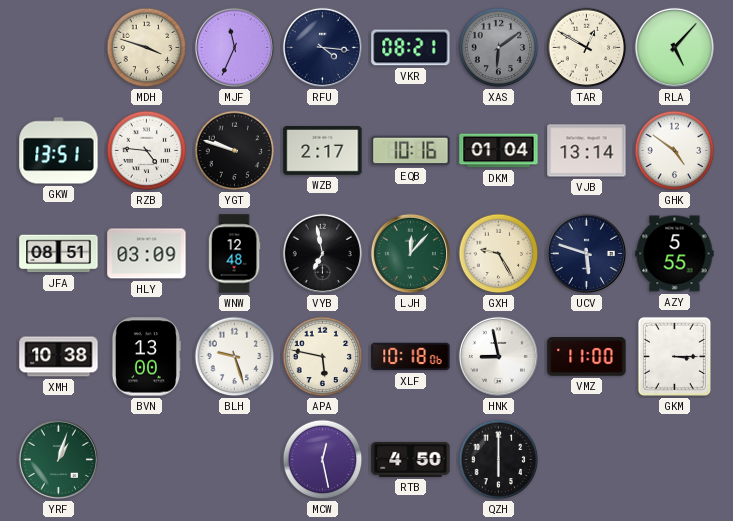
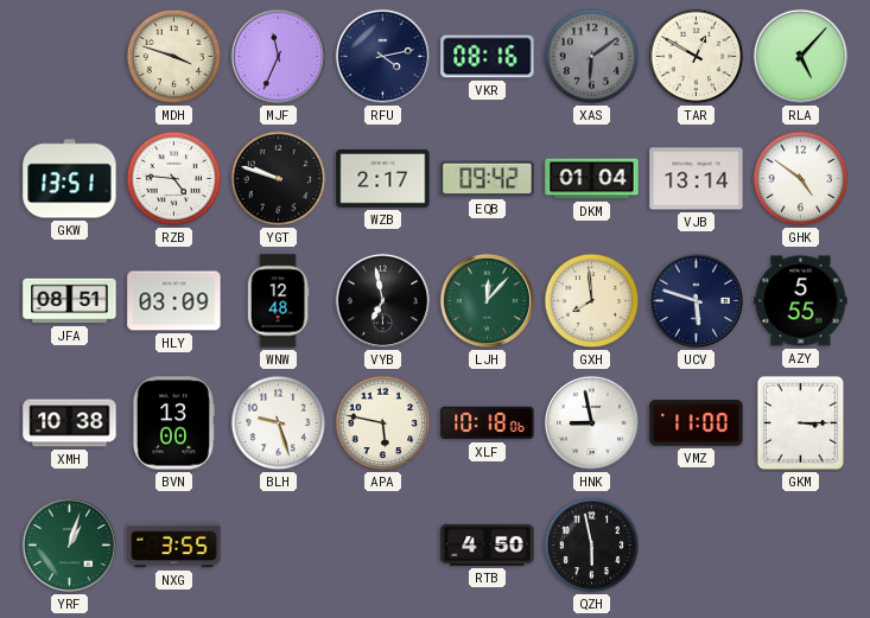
RFU: 4:16 -> 4:13 (382, 56)
VKR: 08:21 -> 08:16 (488, 57)
EQB: 10:16 -> 09:42 (488, 179)
GXH: 9:25 -> 7:59 (592, 301)
NXG: none -> 3:55 (174, 546)
MCW: 12:28 -> none (323, 460)
QZH: 6:00 -> 5:58 (592, 546)
